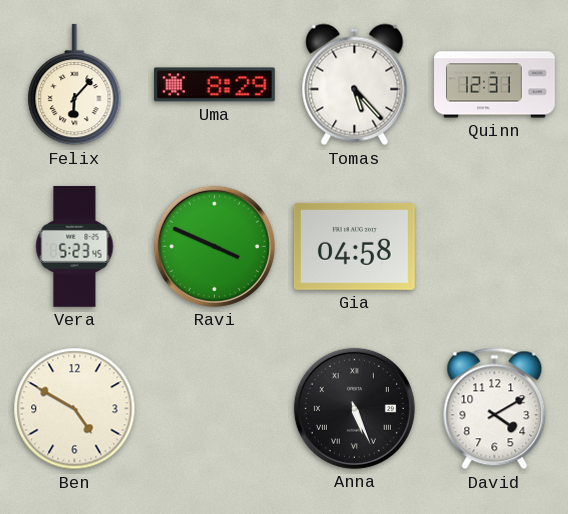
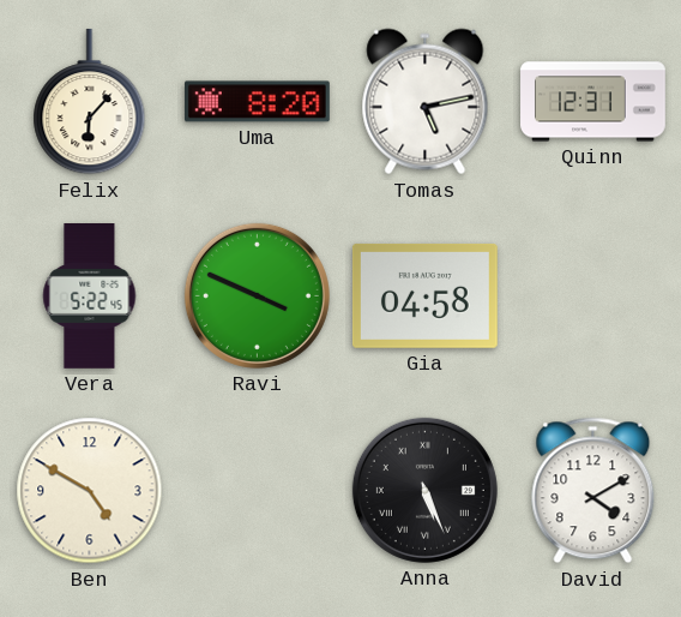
Uma: 8:29 -> 8:20 (257, 102)
Tomas: 5:23 -> 5:13 (426, 102)
Vera: 5:23 -> 5:22 (90, 296)
